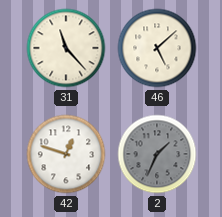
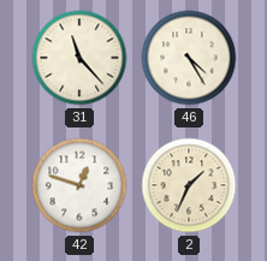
46: 5:08 -> 4:25 (189, 58)
2 dial: grey -> cream (189, 185)
